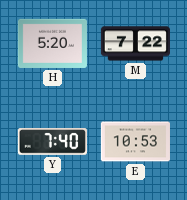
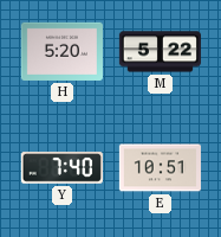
M: 7:22 -> 5:22 (160, 52)
E: 10:53 -> 10:51 (160, 168)
